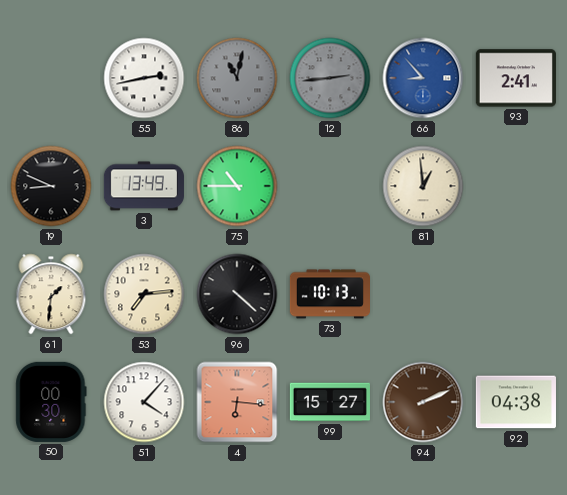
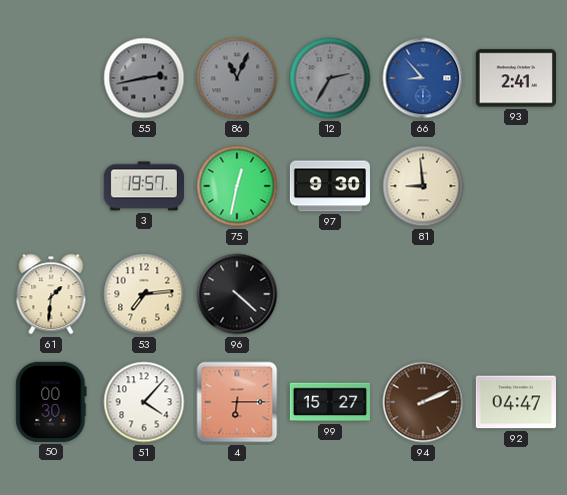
55 dial: white -> grey (144, 78)
86: 11:02 -> 11:04 (237, 78)
12: 2:44 -> 2:35 (330, 78)
19: 8:49 -> none (51, 186)
3: 13:49 -> 19:57 (144, 186)
75: 10:45 -> 12:32 (237, 186)
97: none -> 9:30 (330, 186)
81: 12:59 -> 8:59 (423, 186)
73: 10:13 -> none (329, 294)
4: 6:16 -> 6:15 (237, 402)
92: 04:38 -> 04:47 (516, 402)
